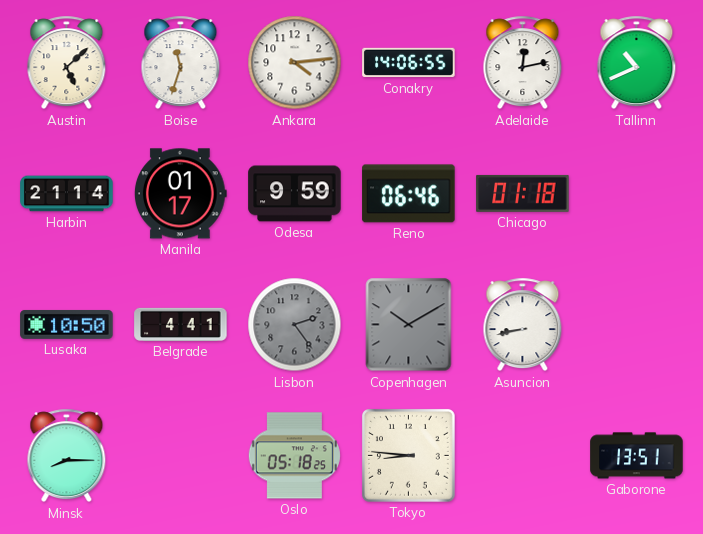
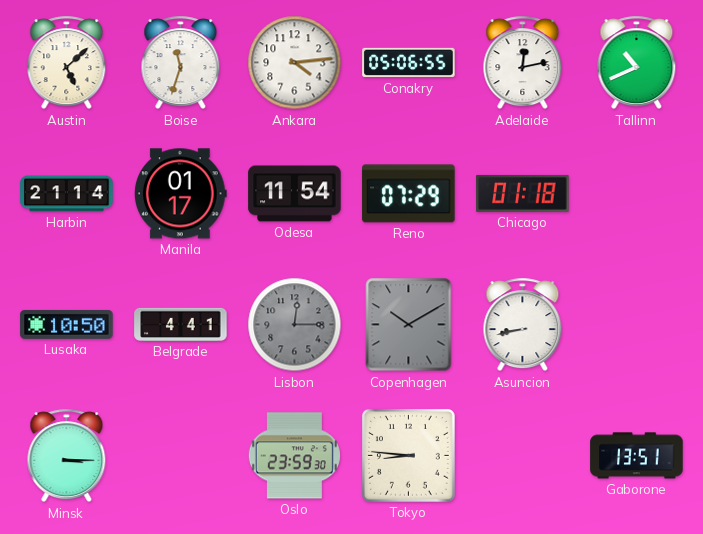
Conakry: 14:06 -> 05:06 (409, 63)
Odesa: 9:59 -> 11:54 (295, 194)
Reno: 06:46 -> 07:29 (409, 194)
Lisbon: 2:24 -> 12:15 (295, 325)
Minsk: 8:15 -> 3:15 (67, 456)
Oslo: 05:18 -> 23:59 (294, 456)
